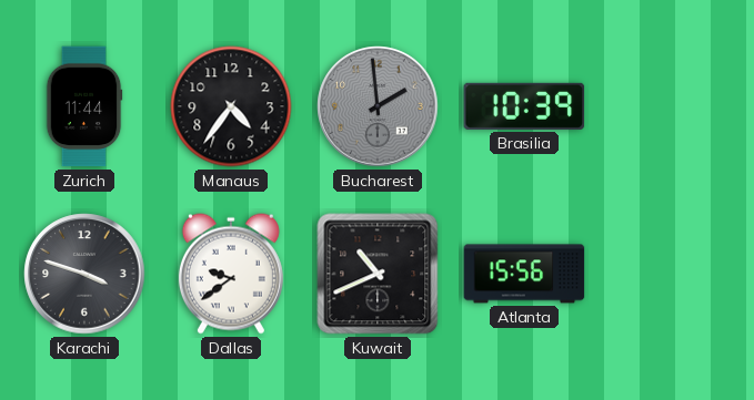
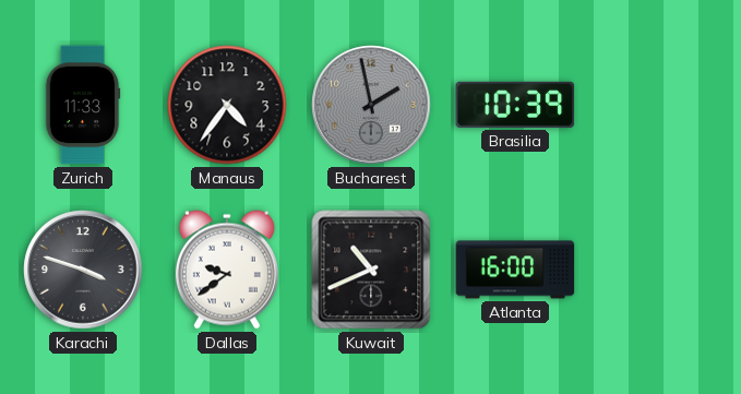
Zurich: 11:44 -> 11:33 (83, 105)
Bucharest: 1:59 -> 1:58 (371, 105)
Atlanta: 15:56 -> 16:00 (515, 270)
